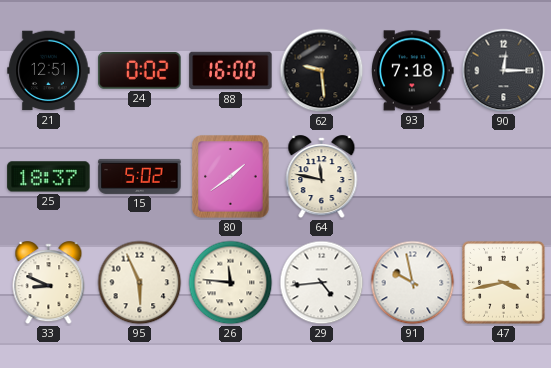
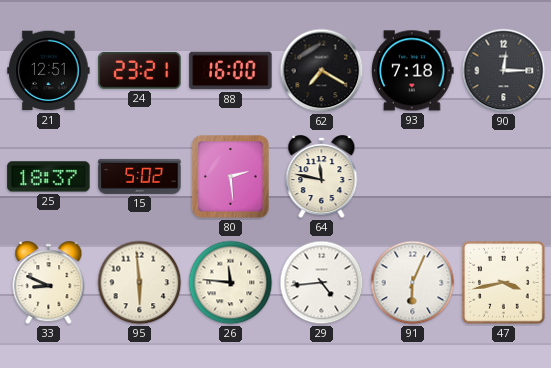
24: 0:02 -> 23:21 (140, 71)
62: 9:29 -> 7:20 (322, 71)
80: 1:39 -> 2:29 (231, 177)
95: 5:56 -> 5:59 (140, 283)
91: 9:58 -> 6:04 (413, 283)
